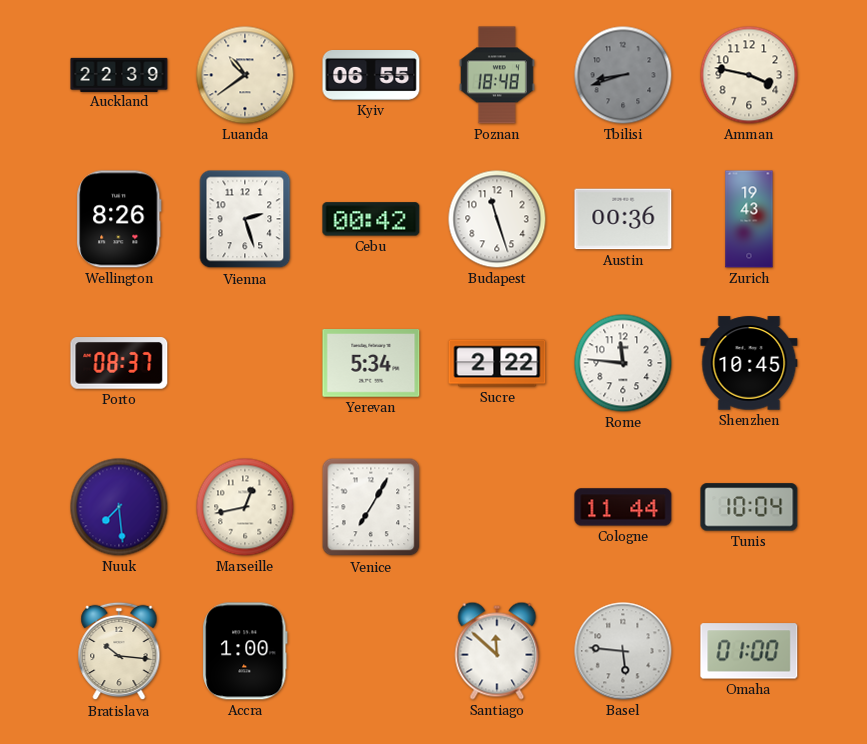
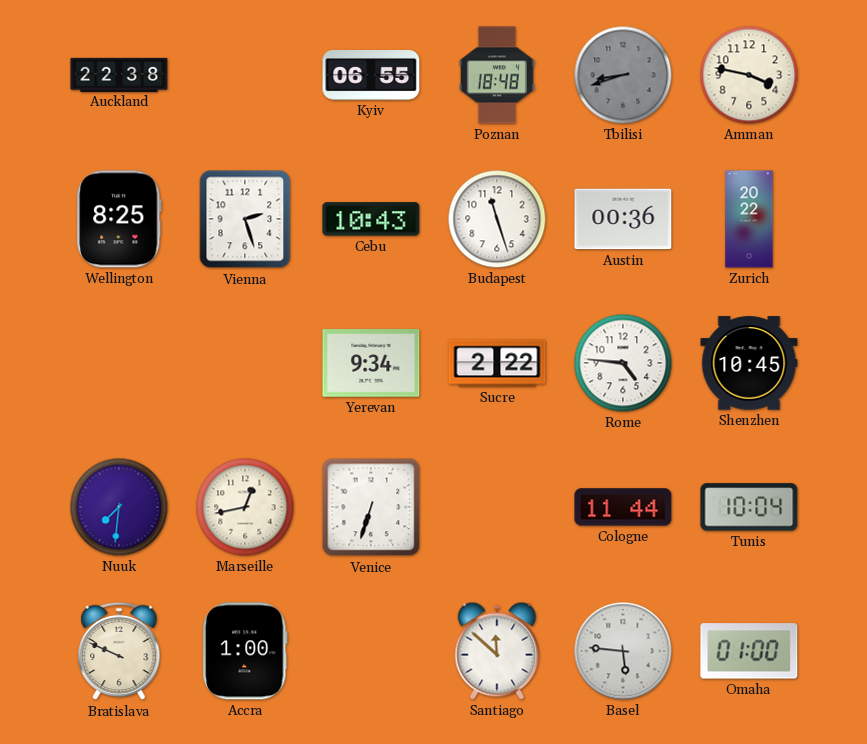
Auckland: 22:39 -> 22:38 (119, 74)
Luanda: 10:39 -> none (245, 75)
Wellington: 8:26 -> 8:25 (119, 219)
Cebu: 00:42 -> 10:43 (371, 219)
Zurich: 19:43 -> 20:22 (749, 219)
Porto: 08:37 -> none (119, 363)
Yerevan: 5:34 -> 9:34 (371, 364)
Rome: 11:46 -> 4:46 (623, 363)
Nuuk: 7:29 -> 7:31 (119, 507)
Venice: 7:05 -> 6:33 (371, 507)
Bratislava: 10:16 -> 9:49 (119, 651)
